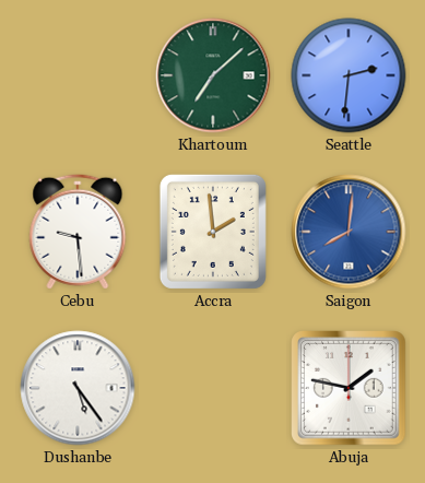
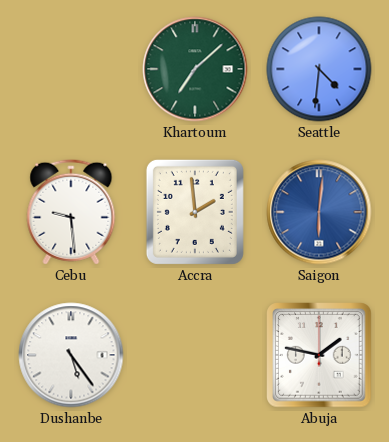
Seattle: 2:31 -> 4:31 (319, 69)
Saigon: 8:01 -> 6:01 (319, 212)
